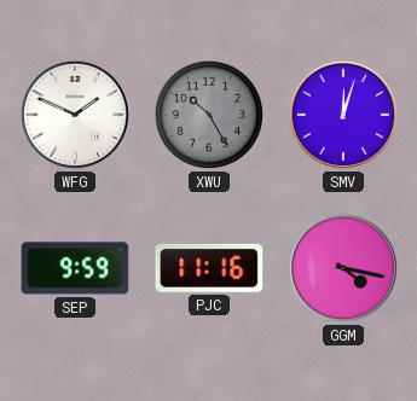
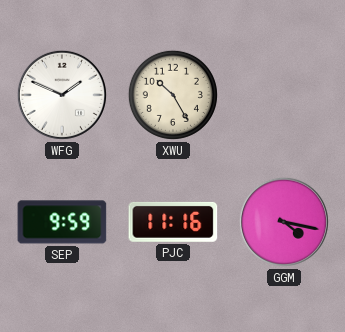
XWU dial: grey -> cream (173, 95)
SMV: 12:03 -> none (343, 115)
